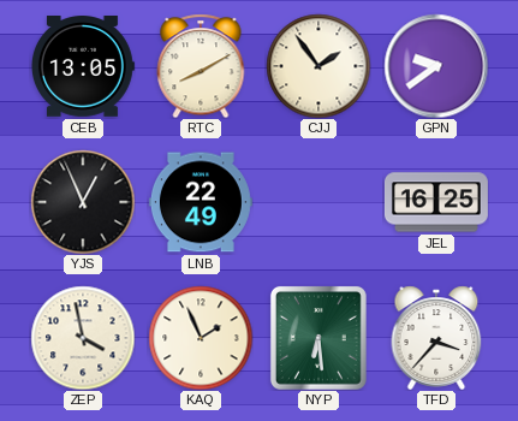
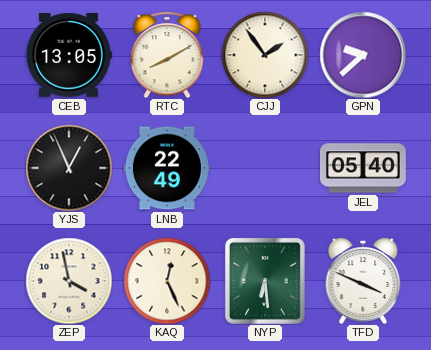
GPN: 9:39 -> 9:38 (363, 55)
JEL: 16:25 -> 05:40 (363, 168)
KAQ: 1:56 -> 12:26 (167, 281)
TFD: 3:37 -> 3:49 (363, 281)
